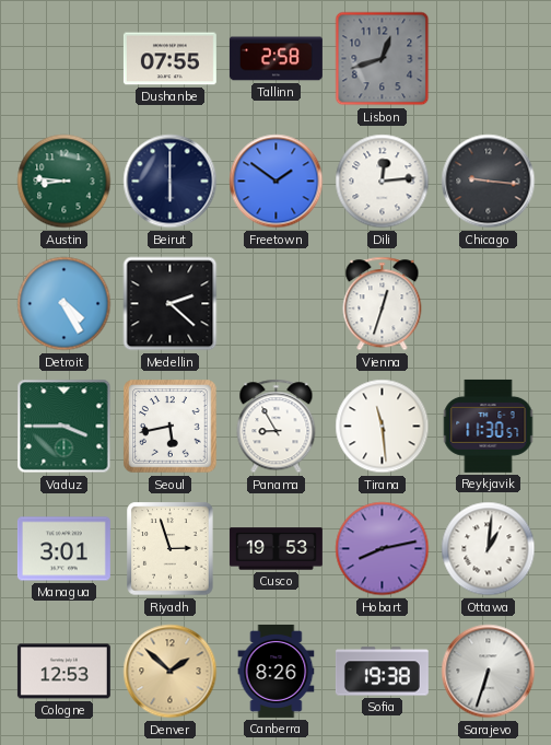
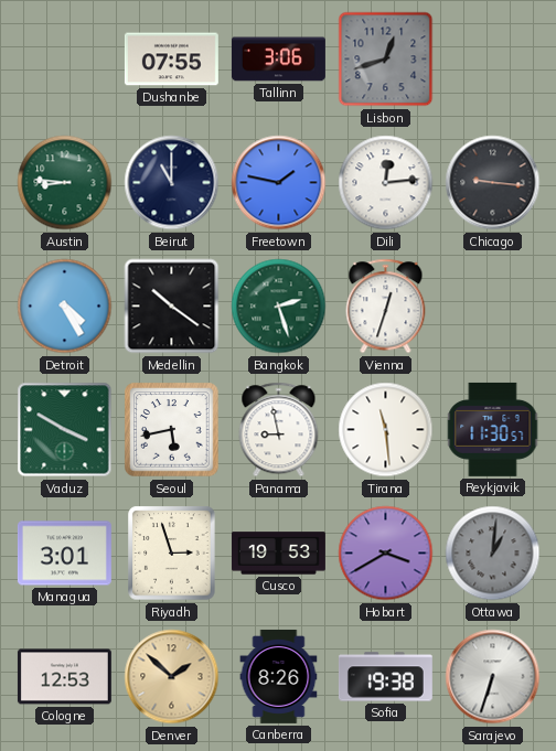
Tallinn: 2:58 -> 3:06 (278, 60)
Beirut: 6:00 -> 11:00 (172, 183)
Freetown: 1:51 -> 1:47 (279, 183)
Medellin: 2:22 -> 10:21 (172, 307)
Bangkok: none -> 2:27 (279, 307)
Vaduz: 3:45 -> 3:50 (65, 430)
Panama: 8:55 -> 8:58 (279, 430)
Hobart: 8:13 -> 3:40 (386, 554)
Ottawa dial: white -> grey (493, 554)
